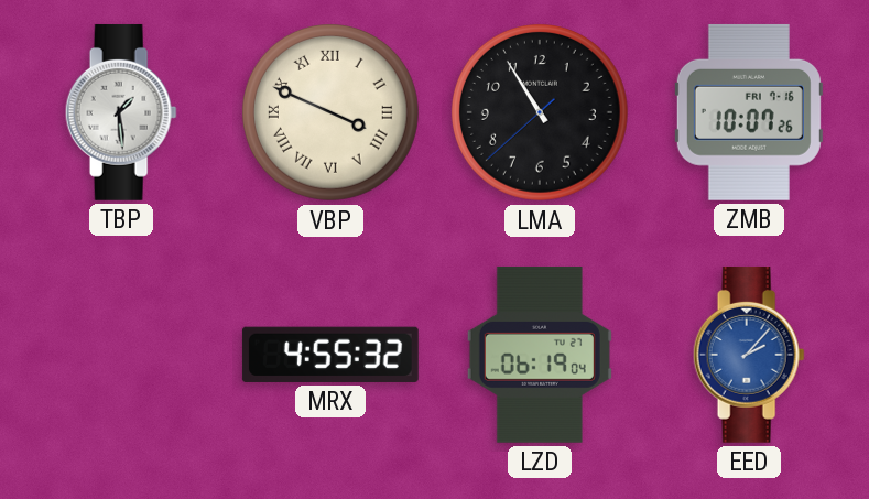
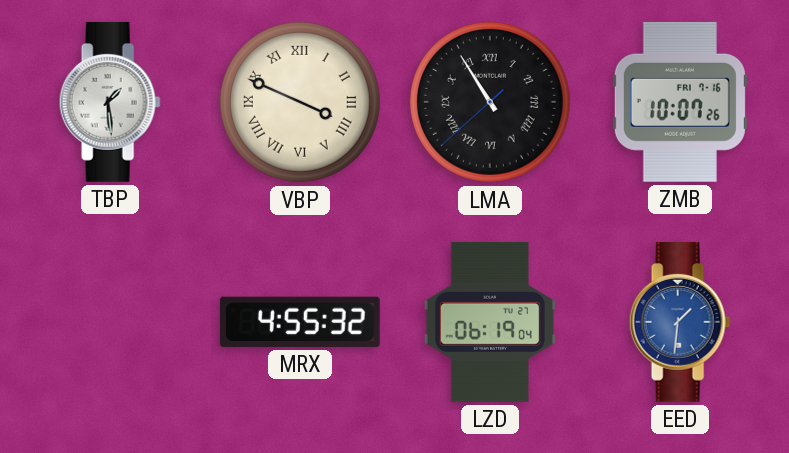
LMA numerals: Arabic -> Roman (490, 102)
EED: 2:07 -> 1:31 (680, 322)
